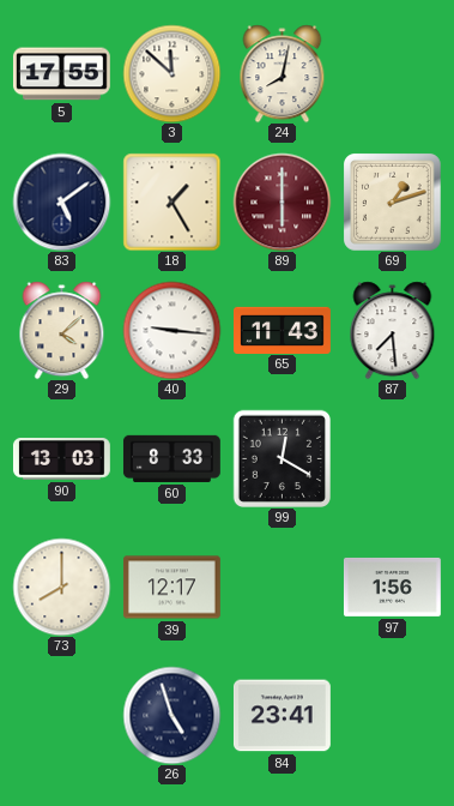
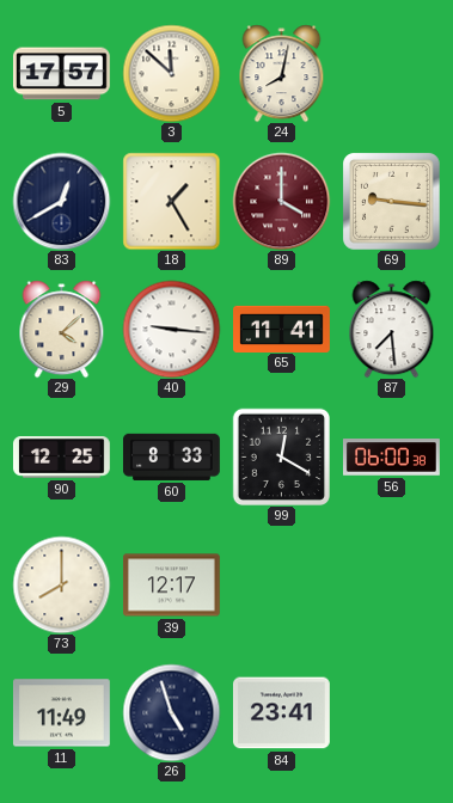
5: 17:55 -> 17:57 (61, 74)
83: 5:09 -> 12:40 (61, 201)
89: 6:00 -> 4:00 (281, 201)
69: 1:12 -> 9:16 (392, 202)
65: 11:43 -> 11:41 (282, 329)
90: 13:03 -> 12:25 (61, 458)
56: none -> 06:00 (391, 458)
97: 1:56 -> none (392, 588)
11: none -> 11:49 (61, 713)
